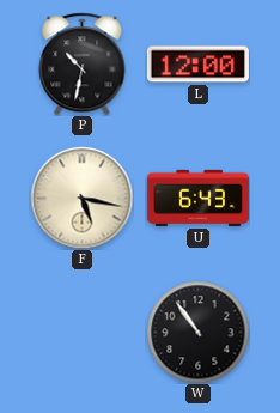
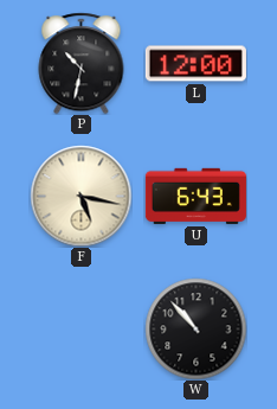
W: 10:54 -> 10:53 (195, 328)
